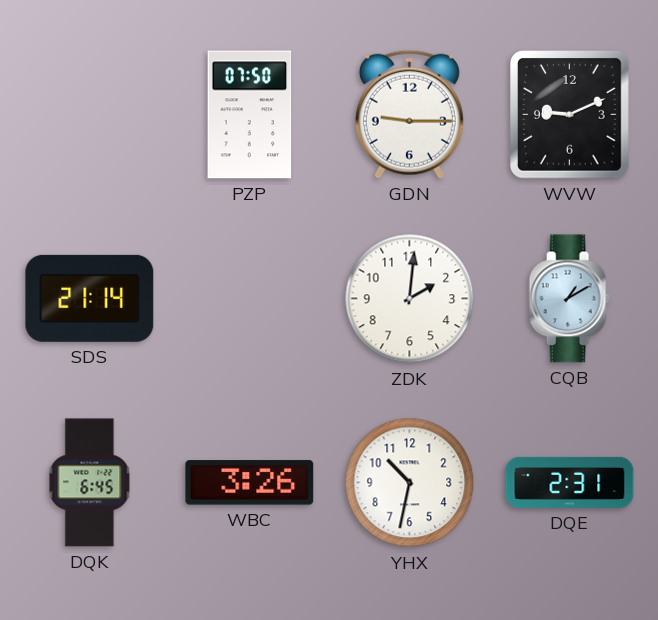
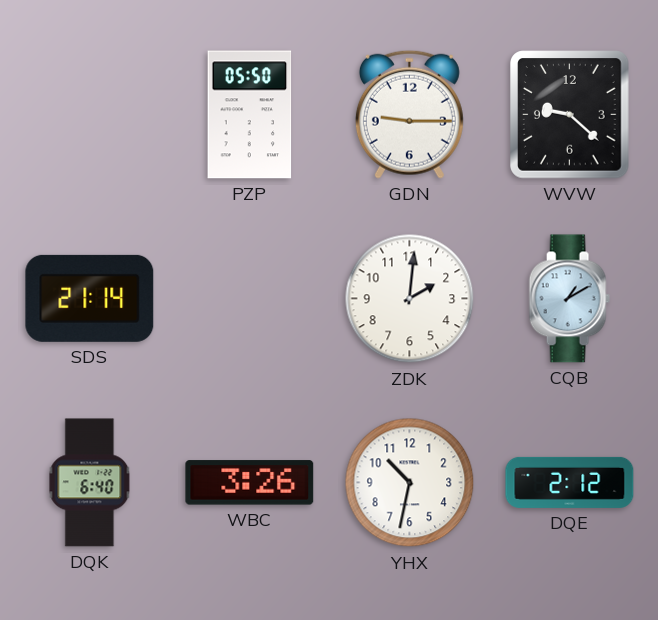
PZP: 07:50 -> 05:50 (250, 115)
WVW: 9:11 -> 9:22 (570, 115)
DQK: 6:45 -> 6:40 (90, 483)
DQE: 2:31 -> 2:12 (570, 482)
